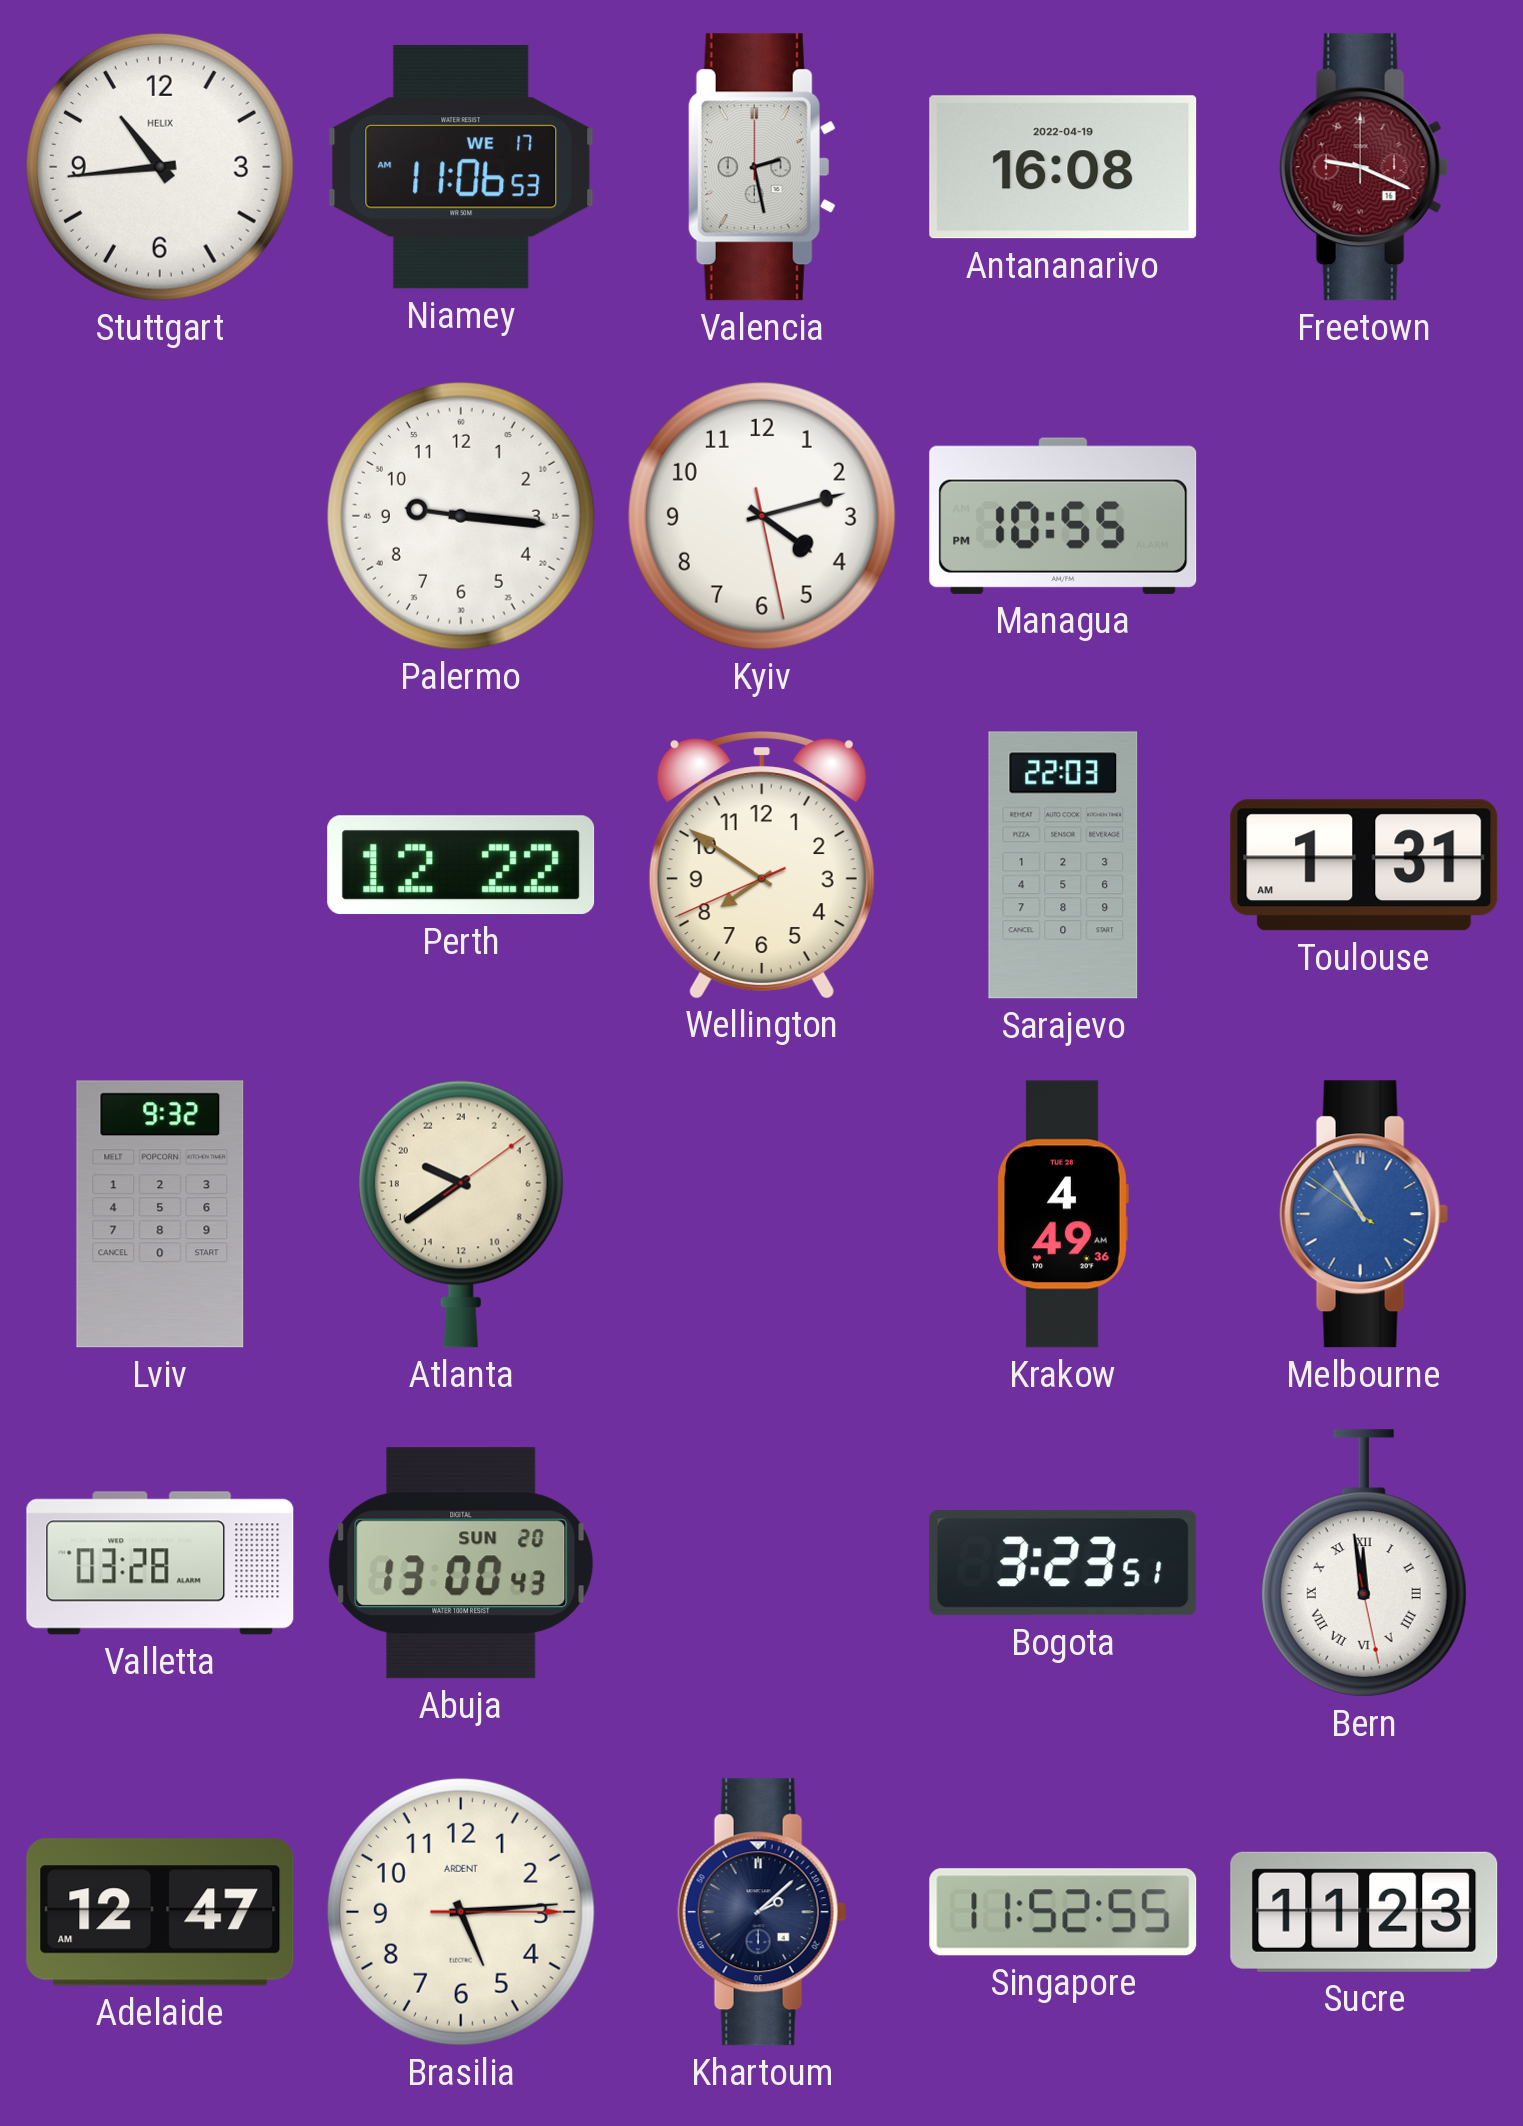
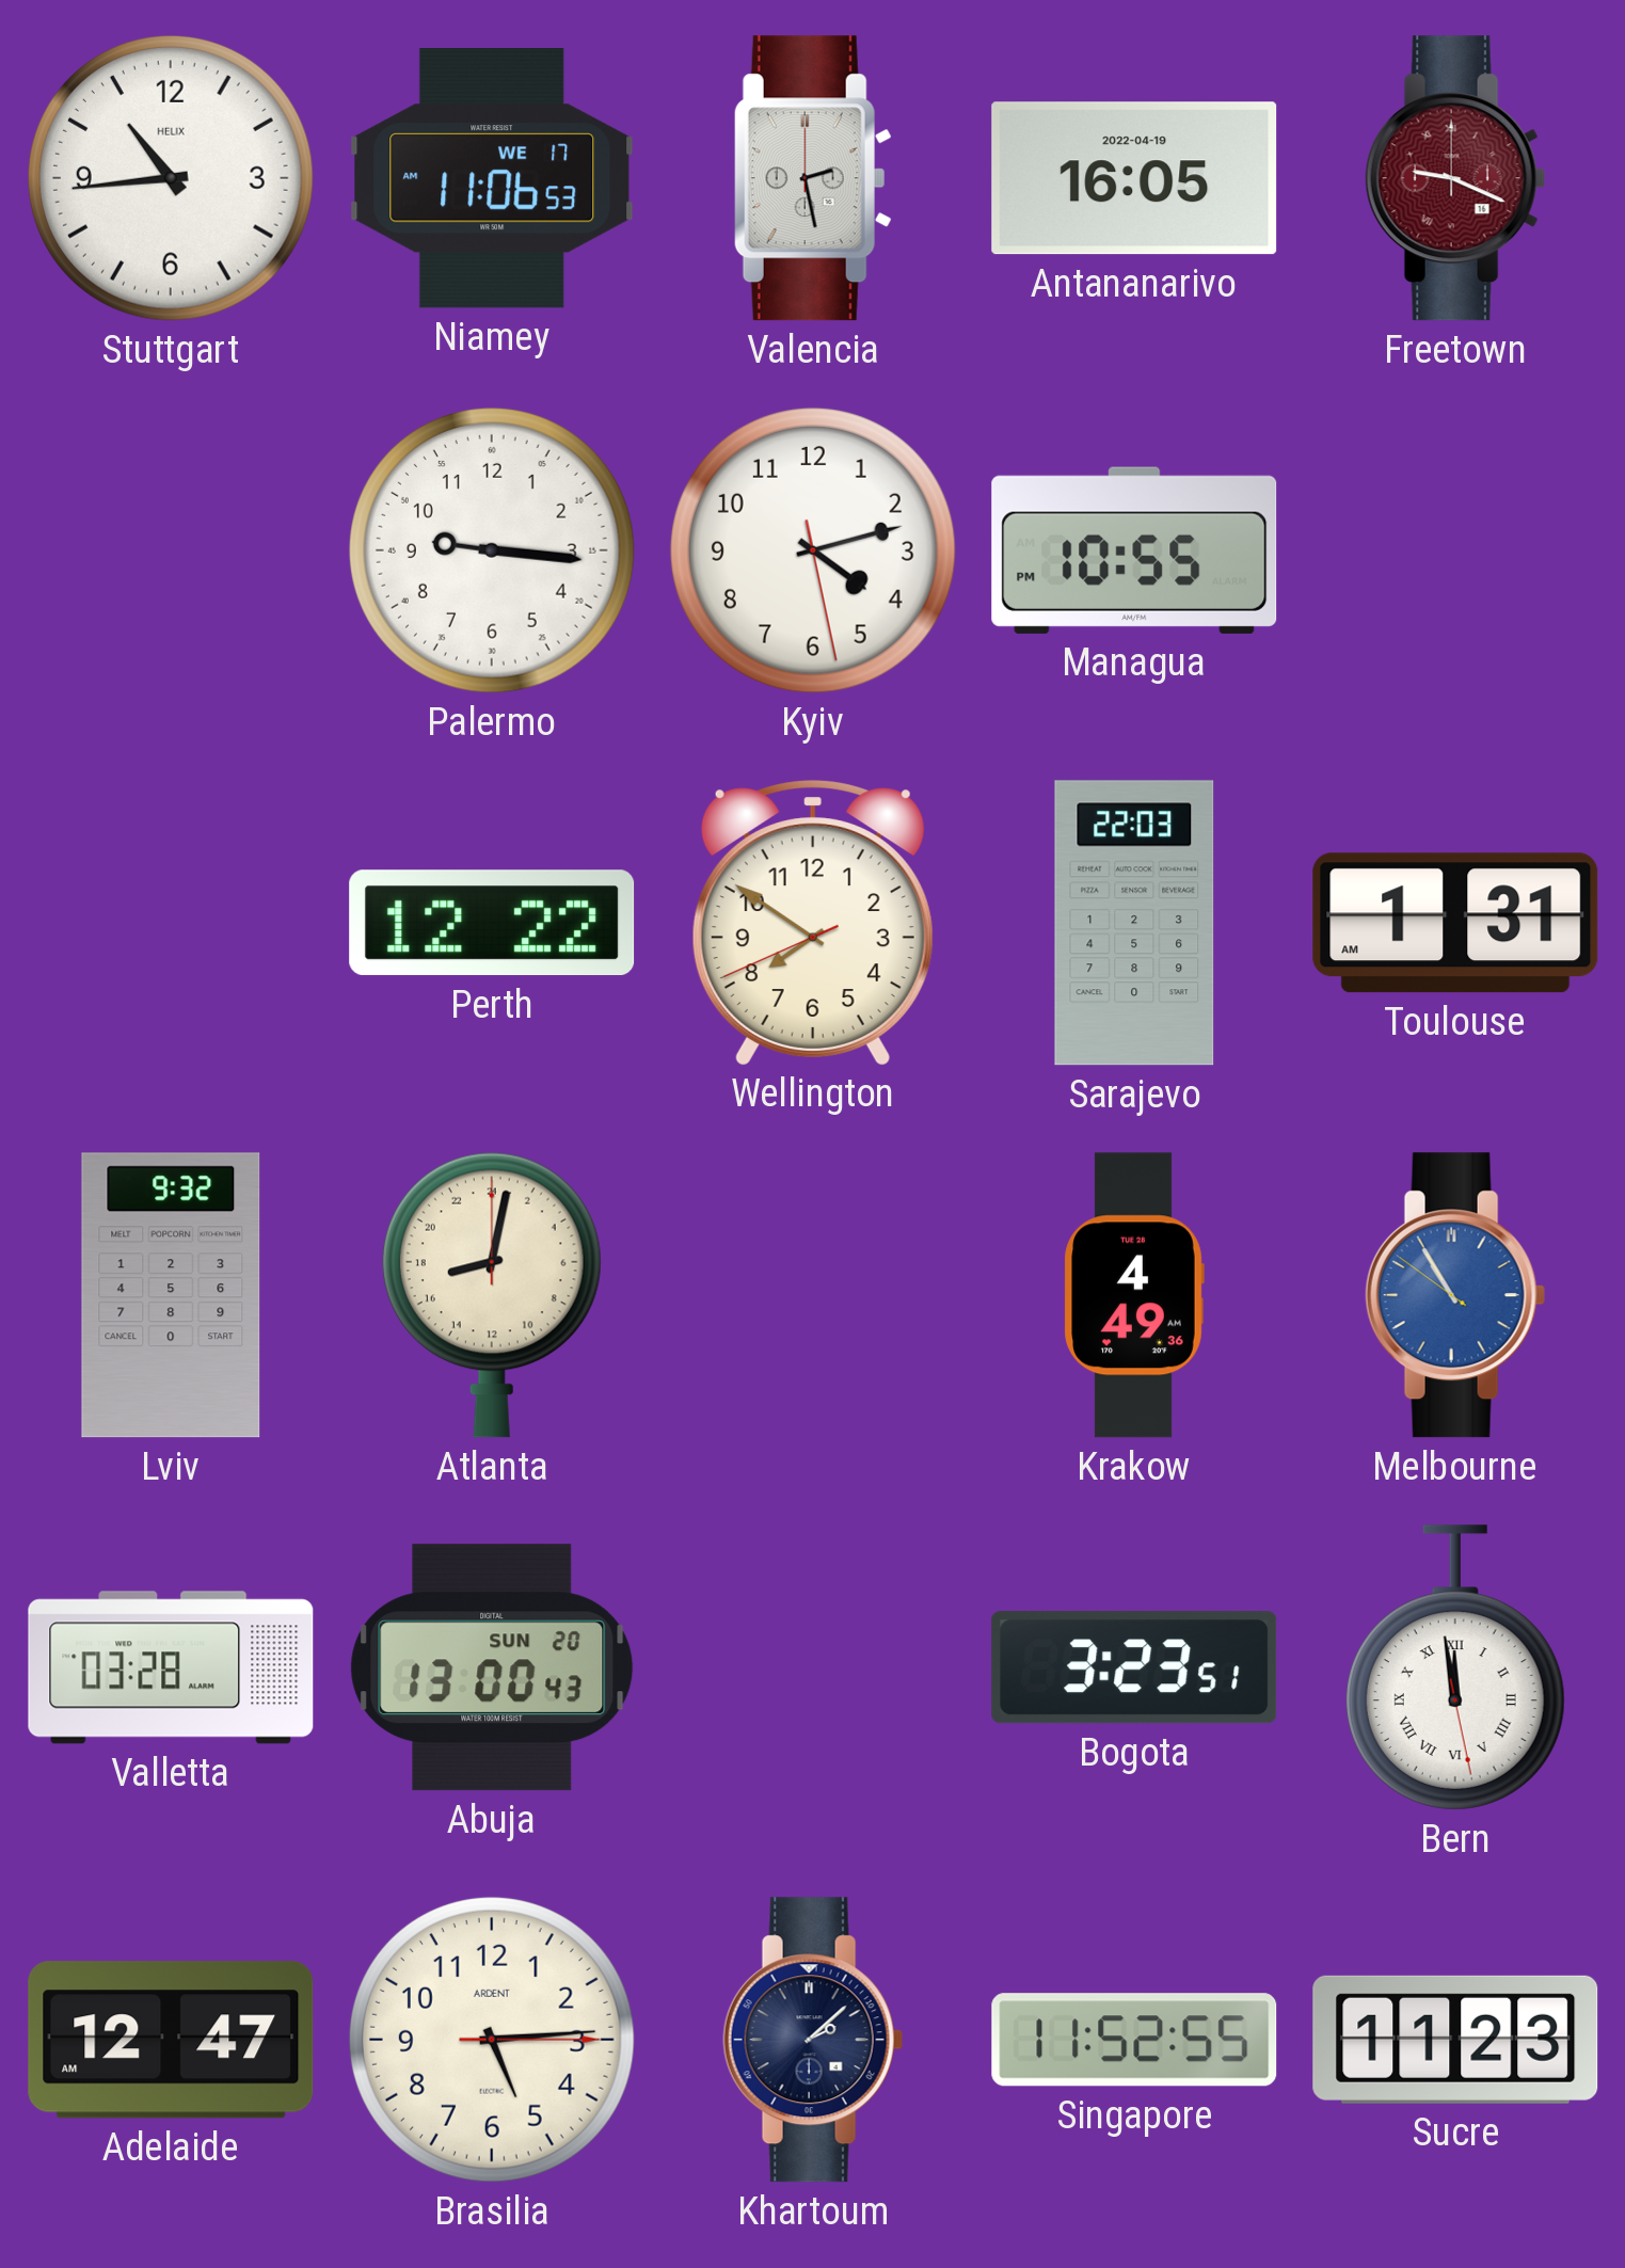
Antananarivo: 16:08 -> 16:05 (1134, 178)
Atlanta: 19:39 -> 17:02 (492, 1295)
